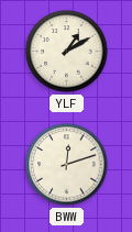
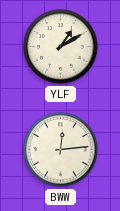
BWW: 12:12 -> 12:14 (61, 150)
